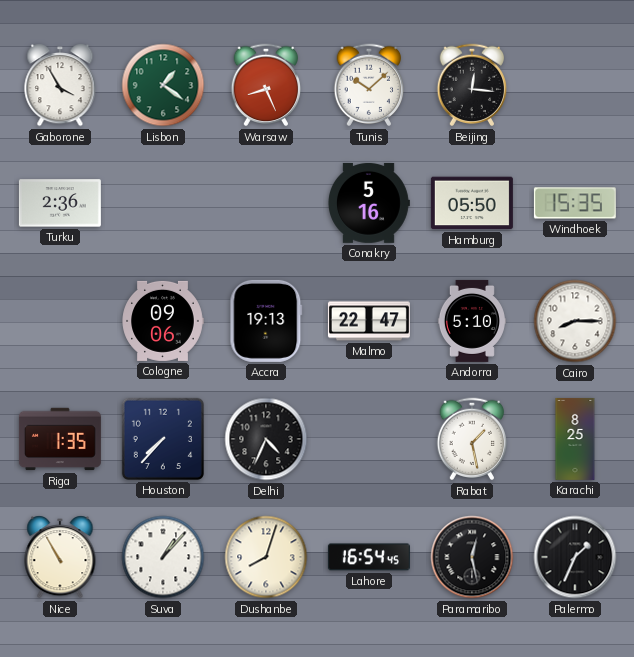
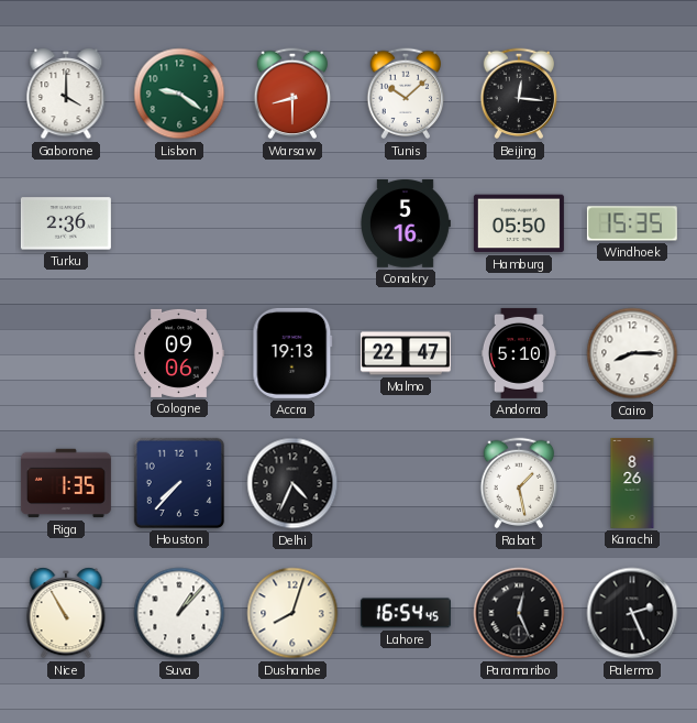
Gaborone: 3:55 -> 4:00 (66, 94)
Lisbon: 1:21 -> 9:21 (179, 94)
Warsaw: 8:26 -> 8:30 (292, 94)
Karachi: 8:25 -> 8:26 (632, 483)
Paramaribo: 12:28 -> 12:26 (519, 613)
Palermo: 1:34 -> 2:26 (632, 613)
